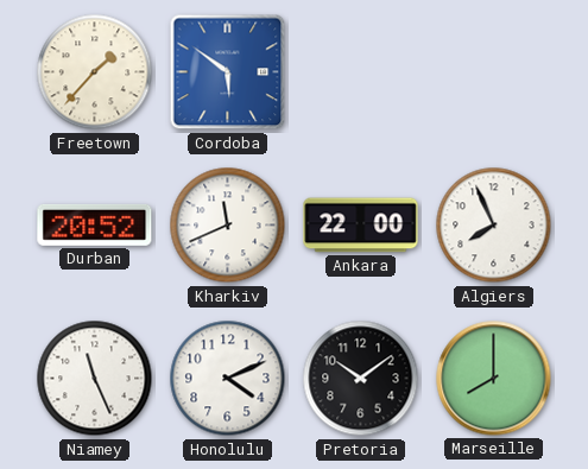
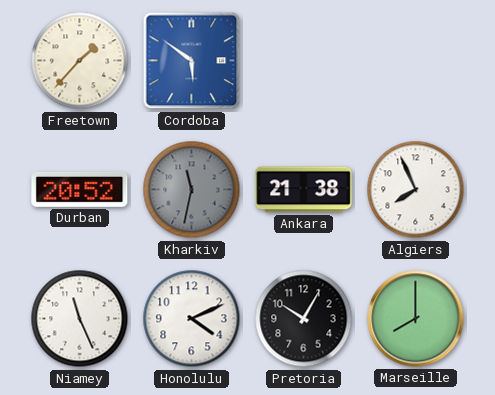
Kharkiv: 11:41 -> 11:32 (192, 190)
Kharkiv dial: white -> grey (192, 190)
Ankara: 22:00 -> 21:38 (304, 190)
Pretoria: 10:09 -> 10:05 (304, 319)
